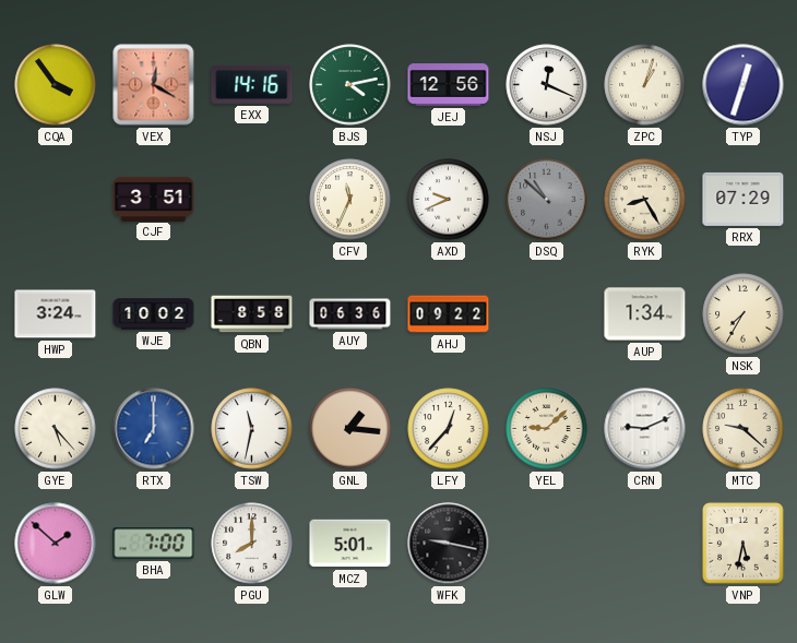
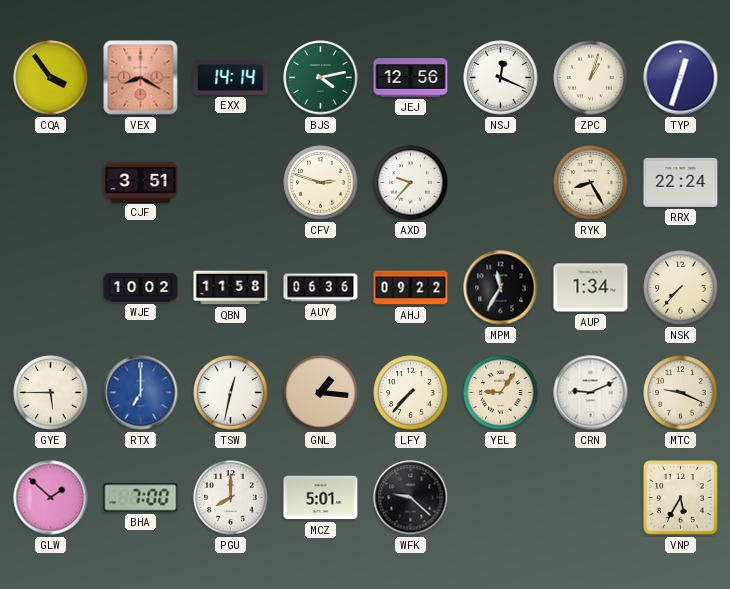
VEX: 12:20 -> 8:20 (141, 78)
EXX: 14:16 -> 14:14 (231, 78)
CFV: 11:34 -> 2:48 (321, 183)
AXD: 9:41 -> 9:37 (411, 183)
DSQ: 10:52 -> none (547, 200)
RRX: 07:29 -> 22:24 (681, 182)
HWP: 3:24 -> none (56, 314)
QBN: 8:58 -> 11:58 (231, 288)
MPM: none -> 11:35 (501, 288)
NSK: 7:35 -> 7:37 (681, 288)
GYE: 5:23 -> 5:45 (51, 393)
TSW: 11:32 -> 12:32 (231, 393)
LFY: 12:37 -> 7:37 (411, 393)
YEL: 9:08 -> 9:06 (501, 393)
MTC: 9:22 -> 9:19 (681, 393)
WFK: 9:17 -> 9:22 (411, 498)
VNP: 5:32 -> 5:35 (681, 498)
